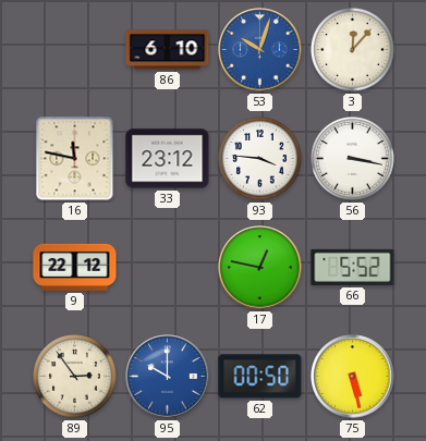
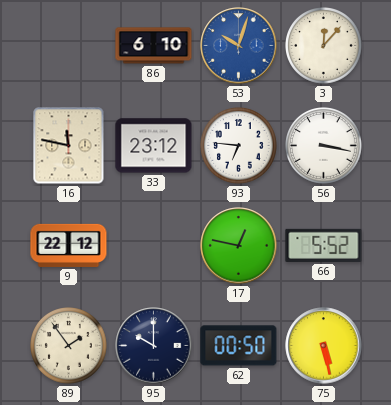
93: 3:46 -> 6:46 (239, 146)
89: 2:54 -> 1:54 (69, 346)
95 dial: blue -> navy (154, 346)
